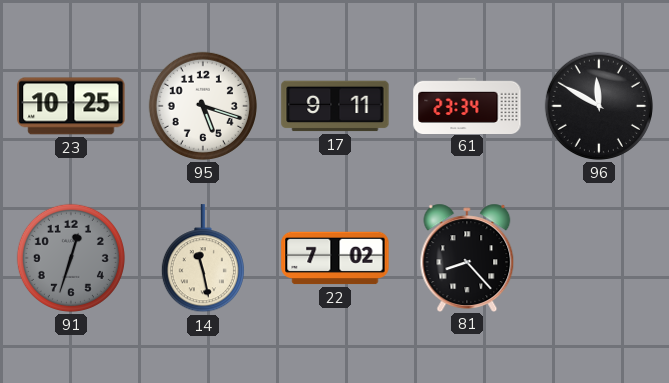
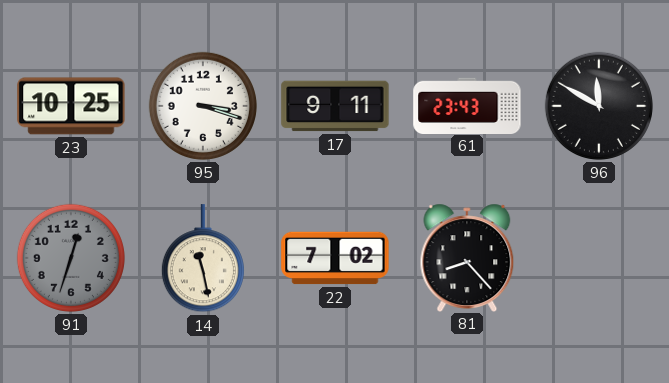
95: 5:18 -> 3:18 (203, 106)
61: 23:34 -> 23:43 (467, 105)
